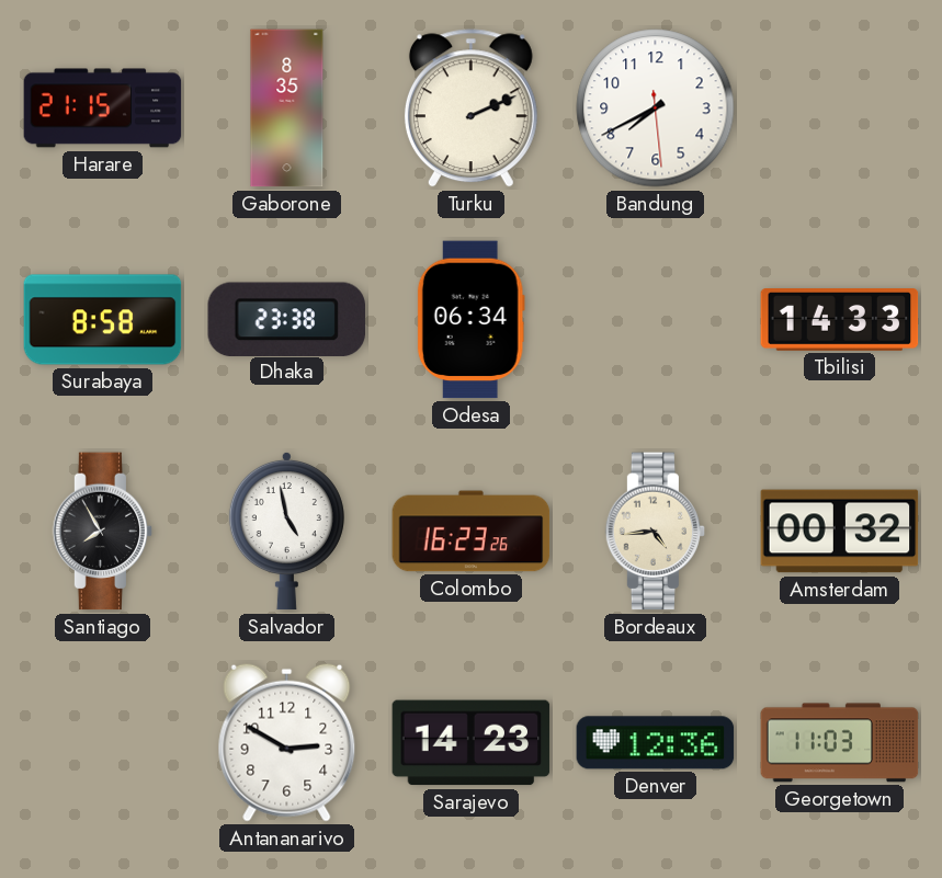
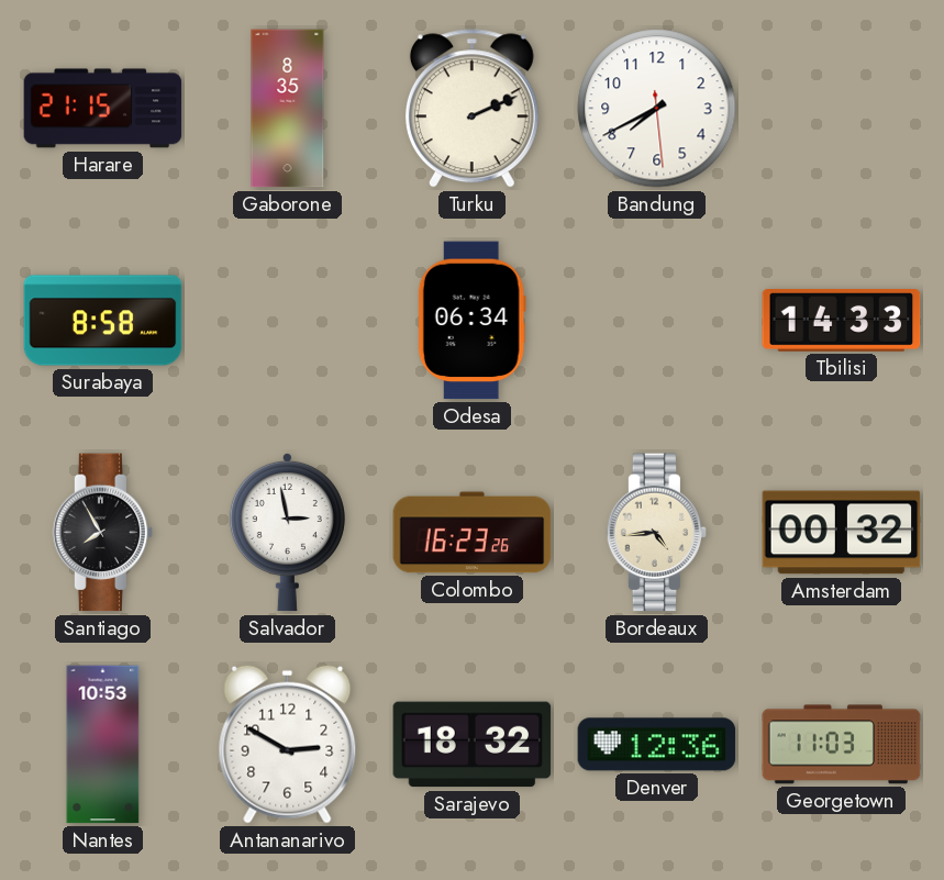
Dhaka: 23:38 -> none (286, 319)
Salvador: 4:58 -> 2:58 (287, 532)
Nantes: none -> 10:53 (103, 745)
Sarajevo: 14:23 -> 18:32 (473, 745)
